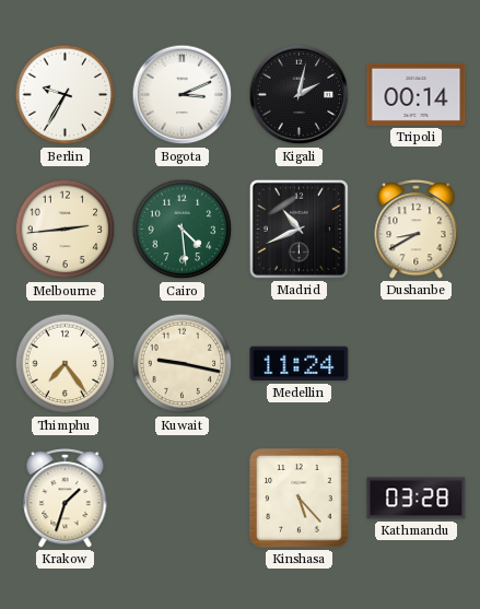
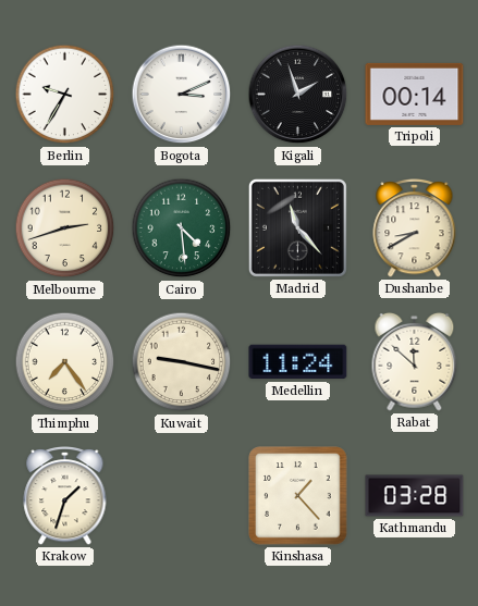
Kigali: 2:02 -> 1:57 (298, 95)
Melbourne: 2:44 -> 2:42 (65, 228)
Madrid: 10:41 -> 11:23 (297, 227)
Rabat: none -> 11:52 (415, 361)
Kinshasa: 5:23 -> 1:23 (298, 496)
